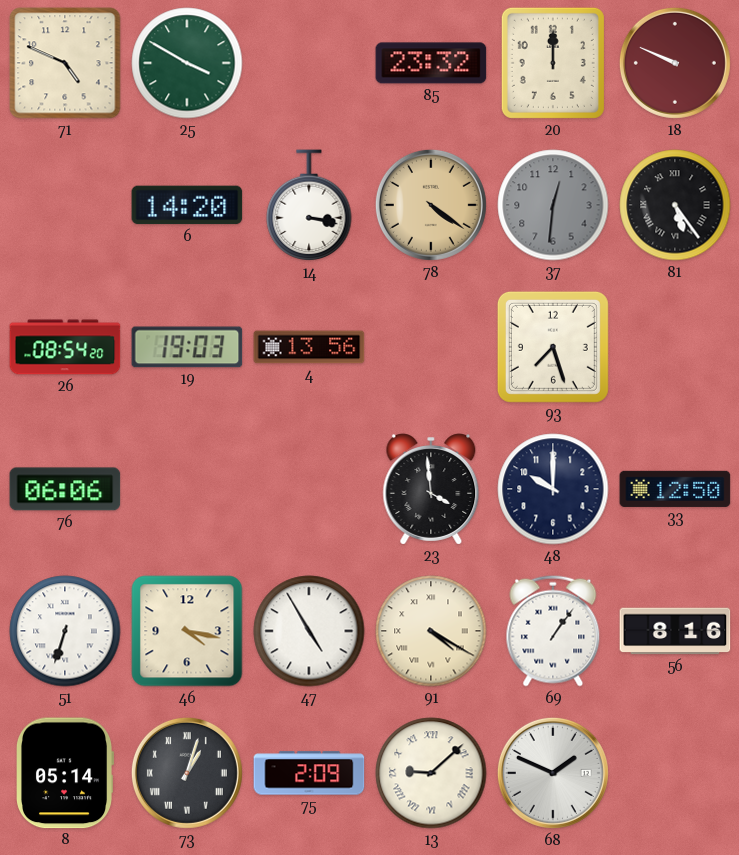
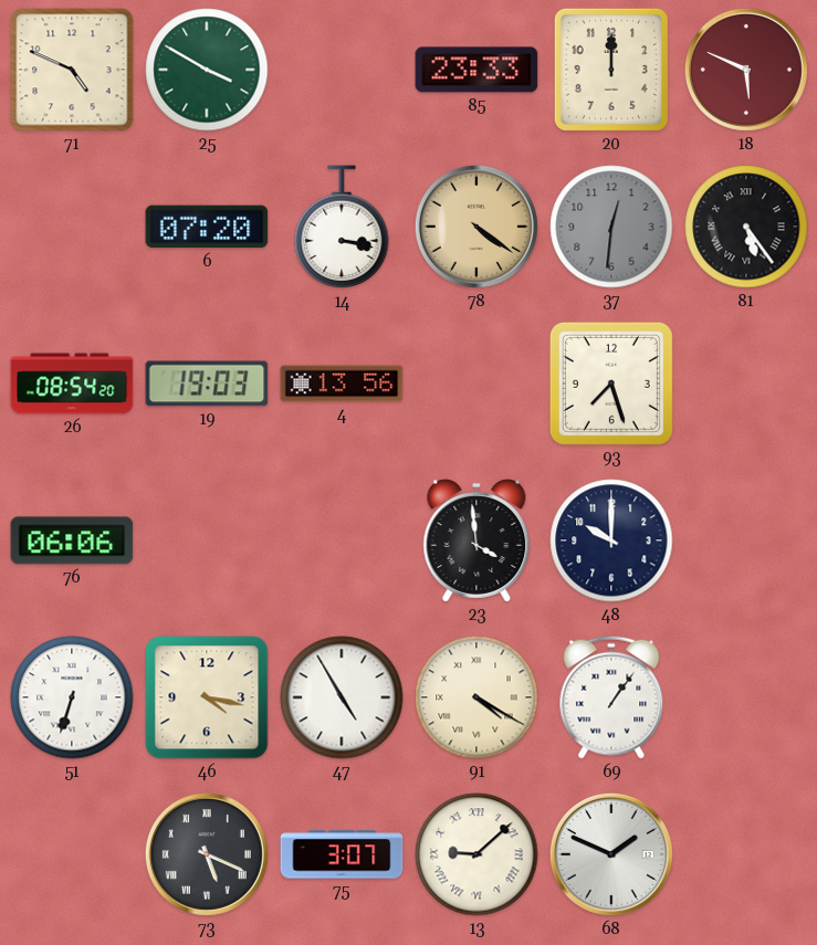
85: 23:32 -> 23:33 (476, 70)
18: 9:49 -> 5:49 (746, 70)
6: 14:20 -> 07:20 (207, 227)
33: 12:50 -> none (675, 489)
56: 8:16 -> none (675, 631)
8: 05:14 -> none (65, 773)
73: 1:03 -> 5:19 (207, 854)
75: 2:09 -> 3:07 (342, 854)
